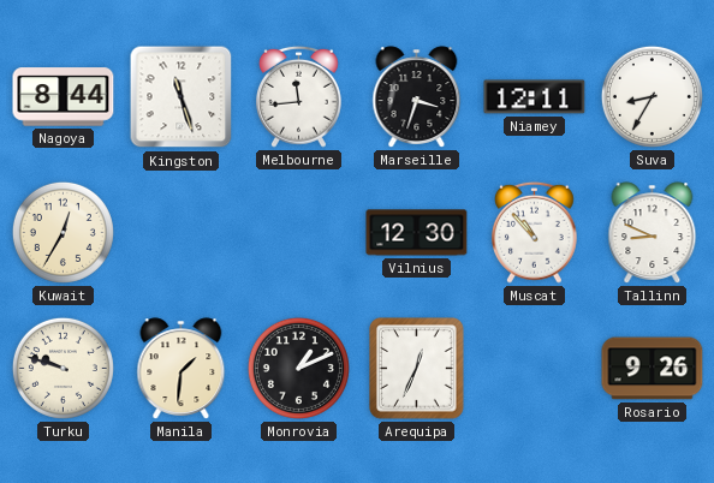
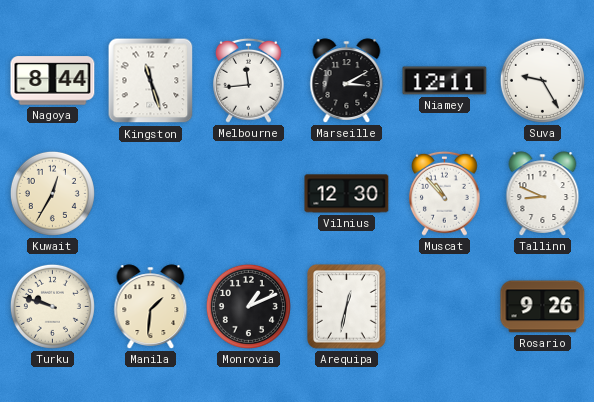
Marseille: 3:33 -> 3:10 (347, 81)
Suva: 8:35 -> 9:25 (542, 80)
Arequipa: 12:34 -> 12:32 (347, 307)
